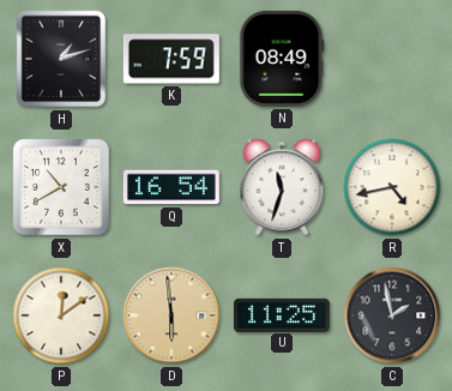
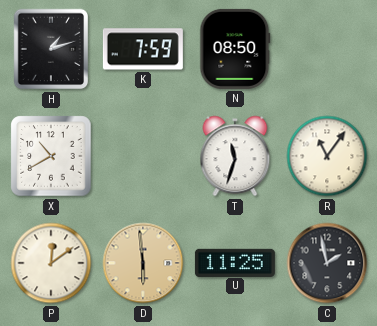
N: 08:49 -> 08:50 (235, 49)
Q: 16:54 -> none (171, 187)
R: 4:43 -> 11:06 (327, 156)
